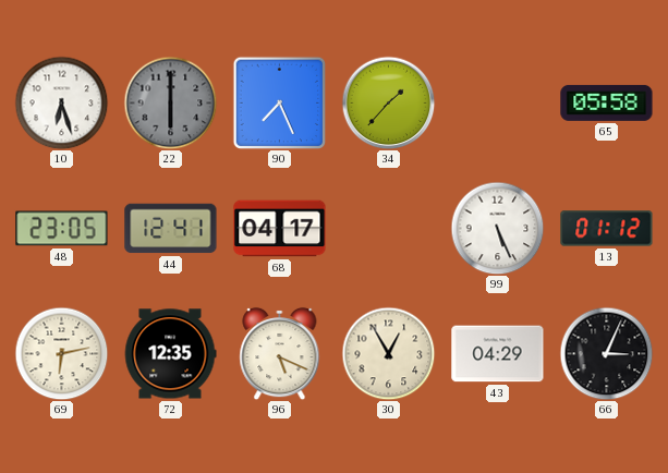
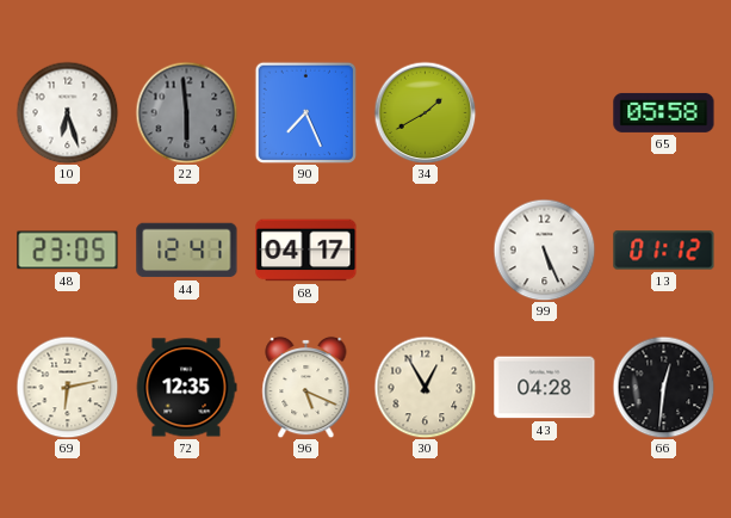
22: 6:00 -> 5:59 (186, 112)
34: 1:37 -> 1:40 (425, 112)
43: 04:29 -> 04:28 (545, 388)
66: 3:04 -> 12:31 (663, 387)
